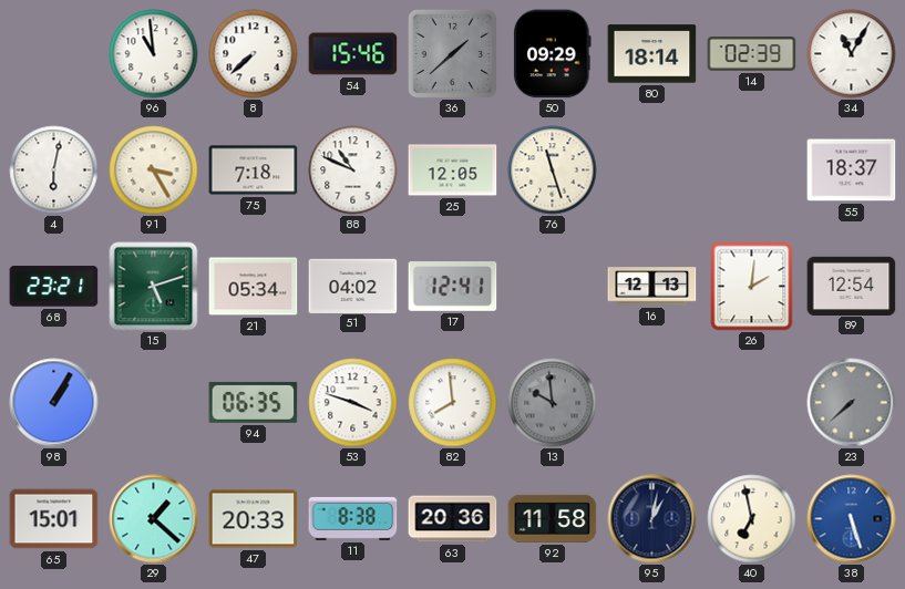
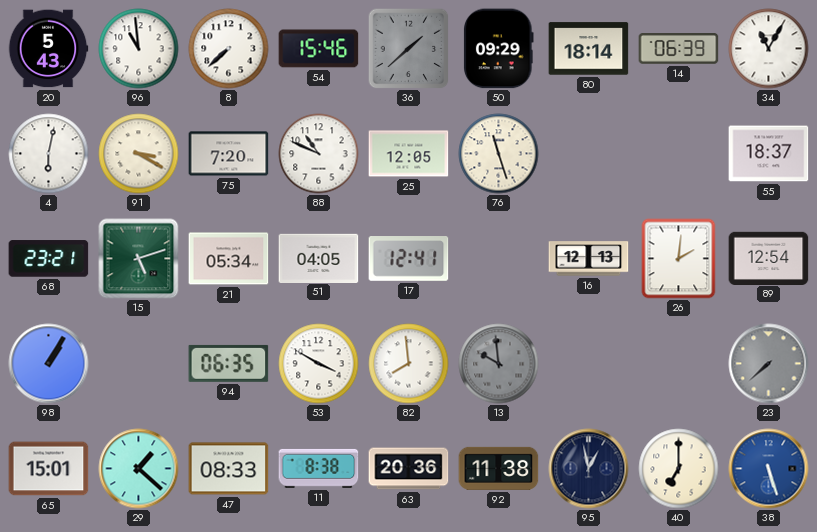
20: none -> 5:43 (48, 49)
14: 02:39 -> 06:39 (679, 49)
91: 3:25 -> 3:20 (139, 154)
75: 7:18 -> 7:20 (229, 154)
51: 04:02 -> 04:05 (319, 258)
53: 3:48 -> 3:50 (319, 364)
47: 20:33 -> 08:33 (229, 469)
92: 11:58 -> 11:38 (499, 468)
95: 1:02 -> 12:58 (589, 469)
40: 6:58 -> 7:00 (679, 469)
